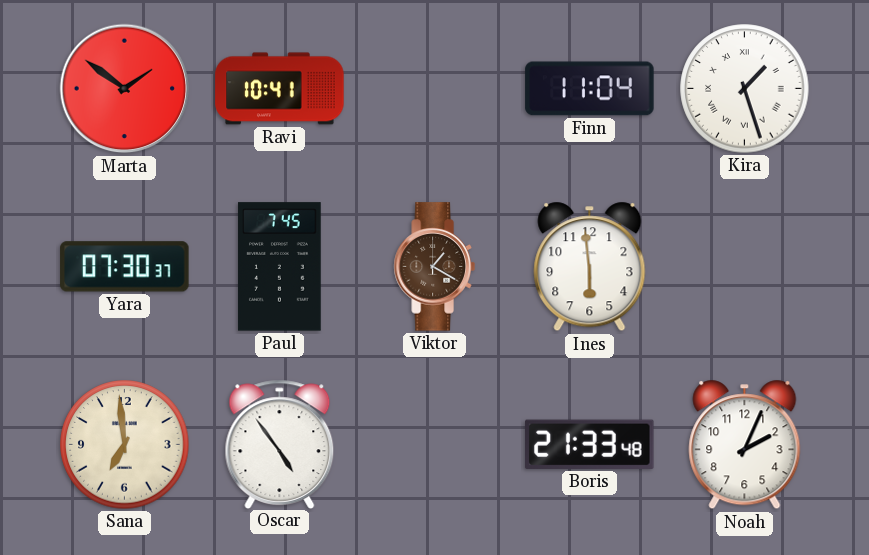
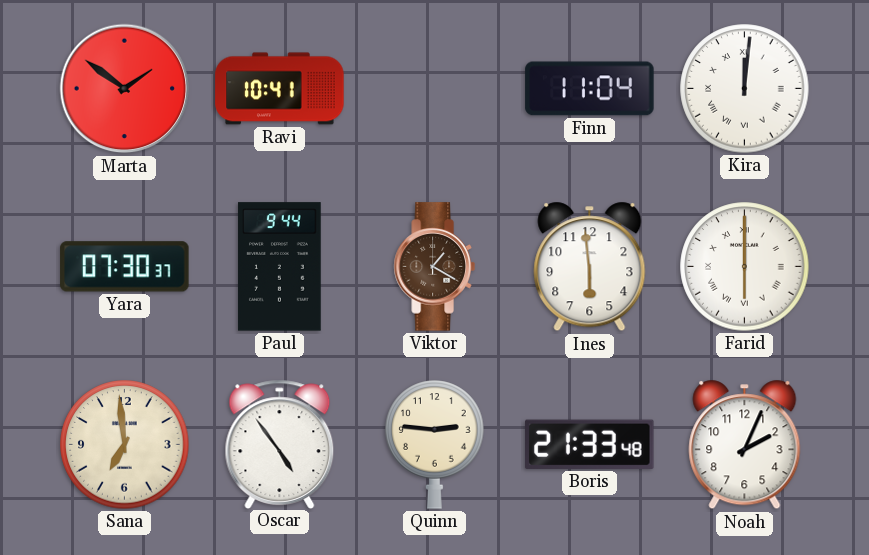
Kira: 1:27 -> 12:01 (745, 89)
Paul: 7:45 -> 9:44 (280, 267)
Farid: none -> 6:00 (745, 267)
Quinn: none -> 2:46 (435, 445)
